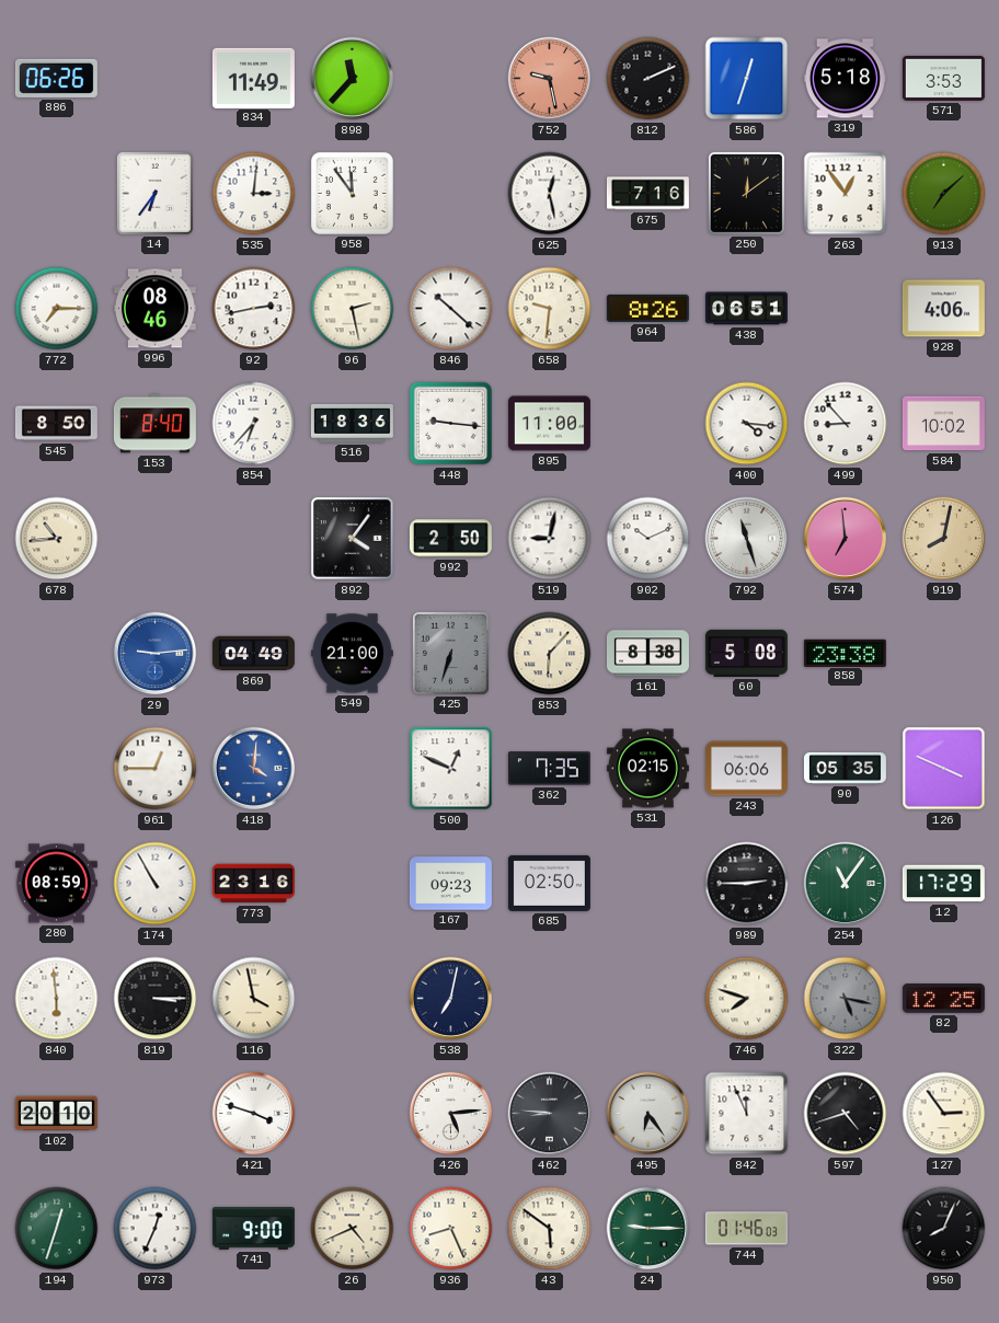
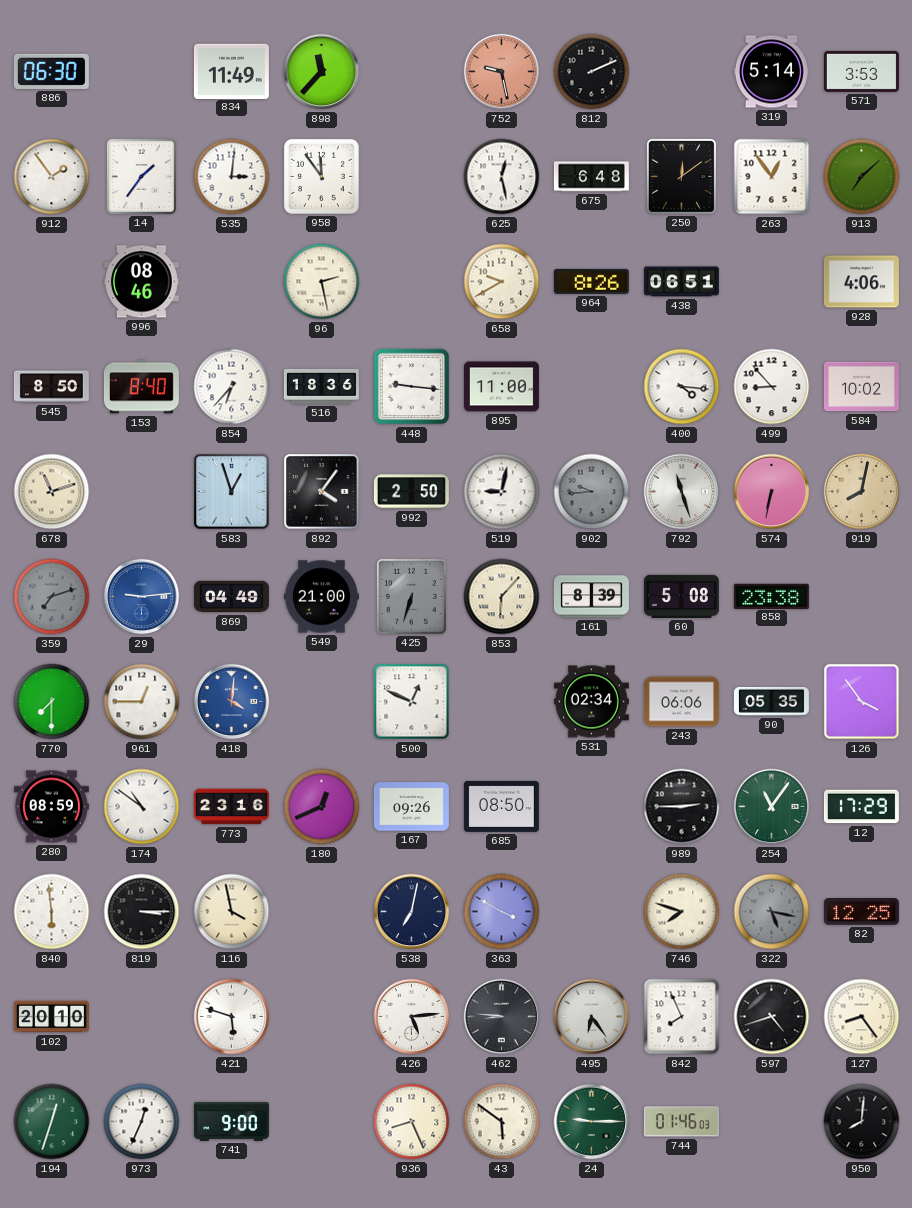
886: 06:26 -> 06:30 (51, 71)
586: 12:33 -> none (747, 79)
319: 5:18 -> 5:14 (771, 72)
912: none -> 1:54 (52, 177)
14: 6:36 -> 1:36 (141, 176)
675: 7:16 -> 6:48 (591, 177)
772: 7:15 -> none (57, 309)
92: 2:43 -> none (254, 309)
846: 10:22 -> none (451, 309)
658: 9:31 -> 9:40 (502, 282)
678: 10:44 -> 11:12 (52, 492)
583: none -> 12:57 (232, 492)
902: 10:11 -> 9:44 (592, 492)
902 dial: white -> grey (592, 492)
574: 6:59 -> 6:32 (772, 492)
359: none -> 7:12 (52, 597)
161: 8:38 -> 8:39 (591, 597)
770: none -> 7:30 (52, 702)
362: 7:35 -> none (549, 769)
531: 02:15 -> 02:34 (591, 702)
126: 3:49 -> 3:54 (862, 702)
174: 10:55 -> 10:51 (142, 807)
180: none -> 12:41 (322, 807)
167: 09:23 -> 09:26 (411, 807)
685: 02:50 -> 08:50 (501, 806)
363: none -> 3:50 (502, 912)
421: 3:48 -> 5:48 (232, 1017)
842: 11:56 -> 7:56 (682, 1017)
127: 2:54 -> 8:24 (862, 1017)
26: 4:41 -> none (353, 1229)
950: 8:04 -> 8:01 (862, 1122)
